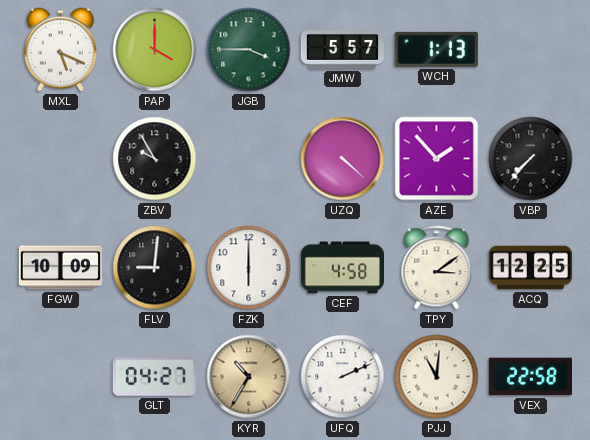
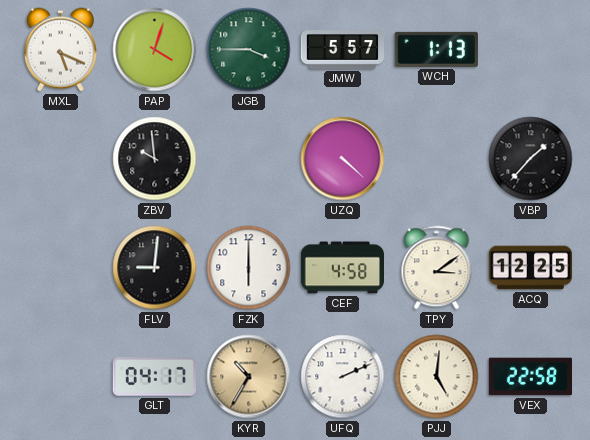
PAP: 4:00 -> 4:03 (155, 50)
ZBV: 9:55 -> 9:59 (155, 159)
AZE: 1:53 -> none (437, 159)
VBP: 7:37 -> 1:37 (531, 159)
FGW: 10:09 -> none (60, 268)
GLT: 04:27 -> 04:17 (154, 377)
PJJ: 11:01 -> 5:01 (437, 377)
